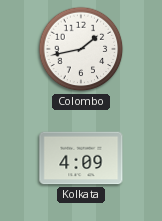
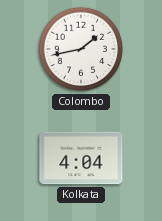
Kolkata: 4:09 -> 4:04 (81, 158)
